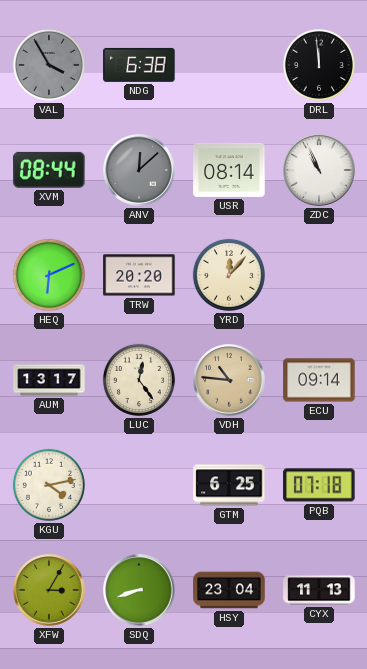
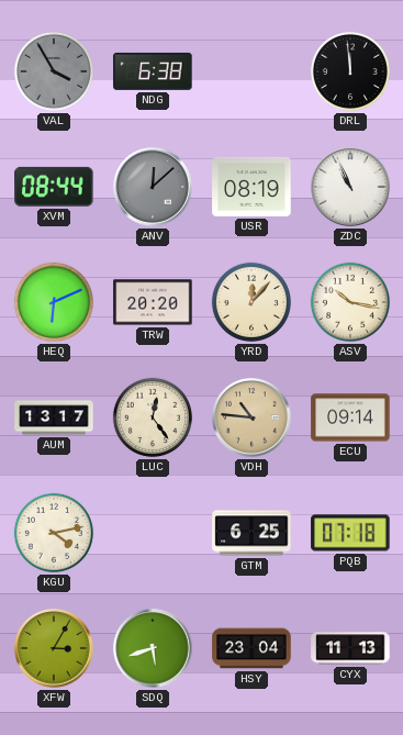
USR: 08:14 -> 08:19 (251, 187)
ASV: none -> 10:17 (350, 302)
SDQ: 8:42 -> 5:42 (153, 648)
